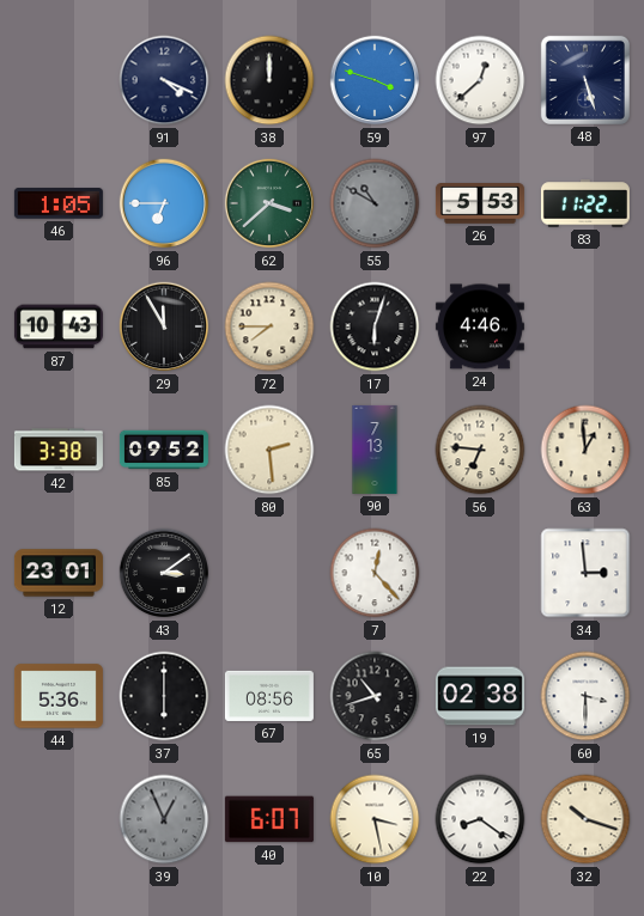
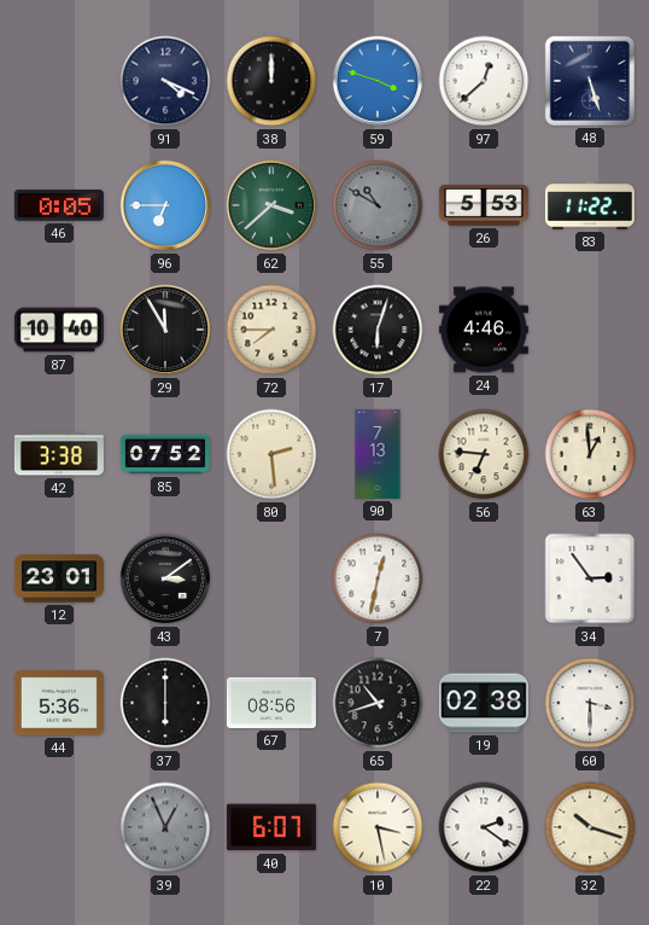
46: 1:05 -> 0:05 (59, 205)
87: 10:43 -> 10:40 (59, 330)
85: 09:52 -> 07:52 (165, 454)
7: 12:23 -> 12:32 (378, 578)
34: 2:59 -> 2:54 (590, 578)
22: 8:21 -> 2:21 (484, 827)
